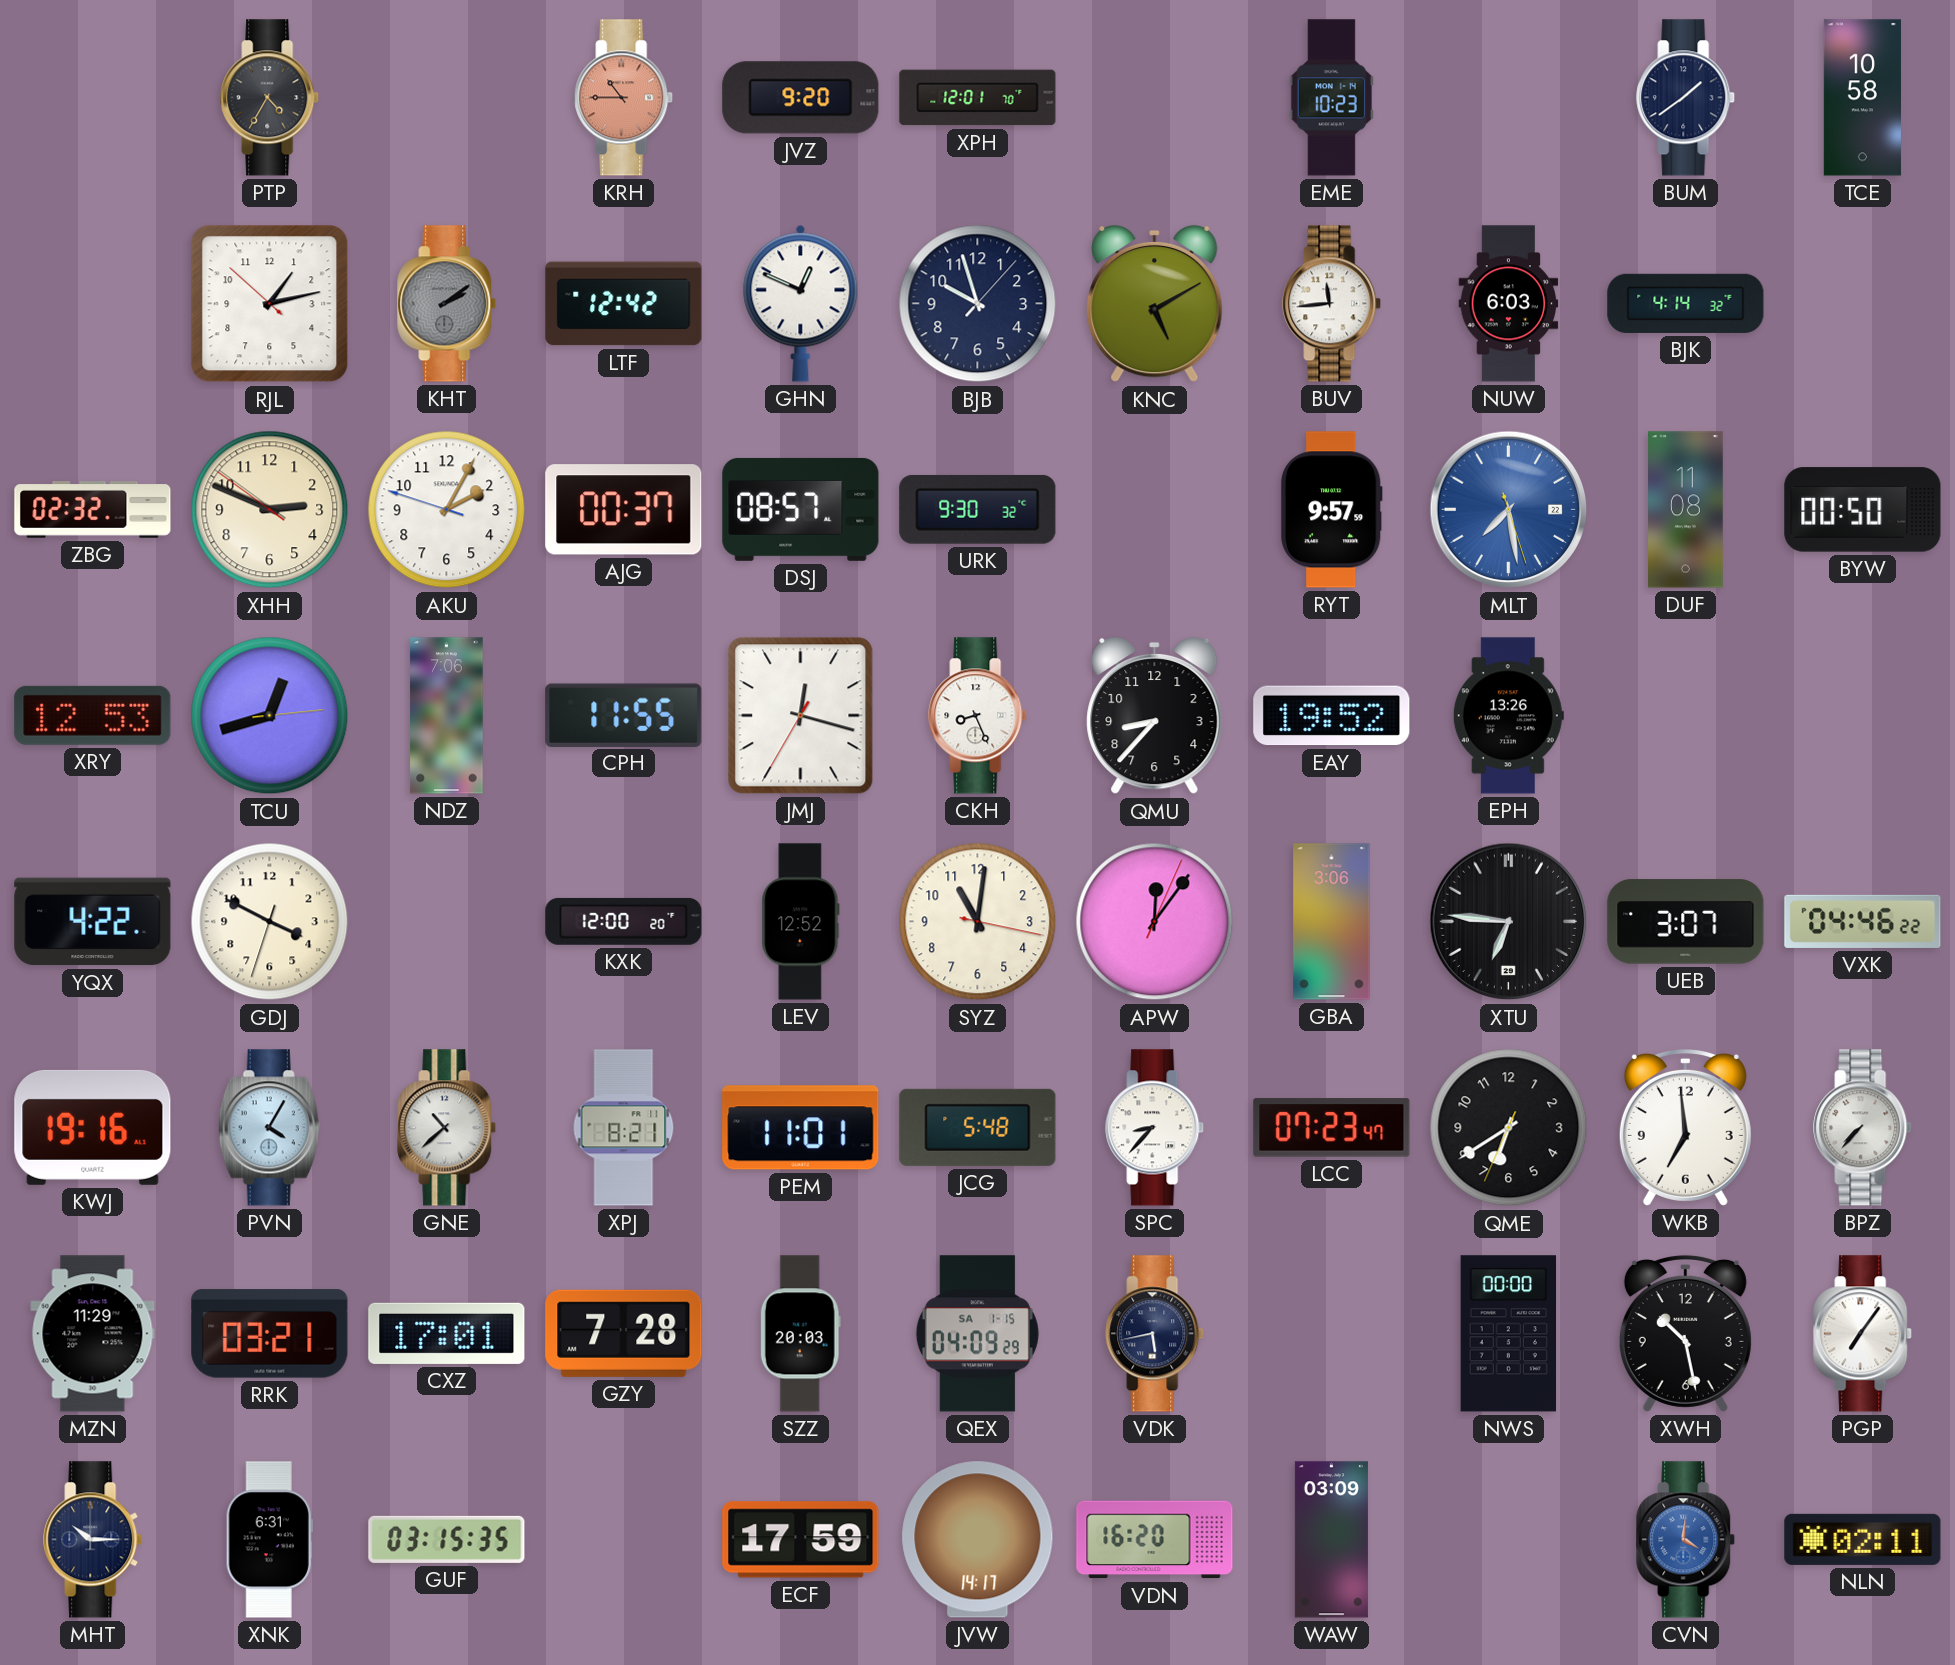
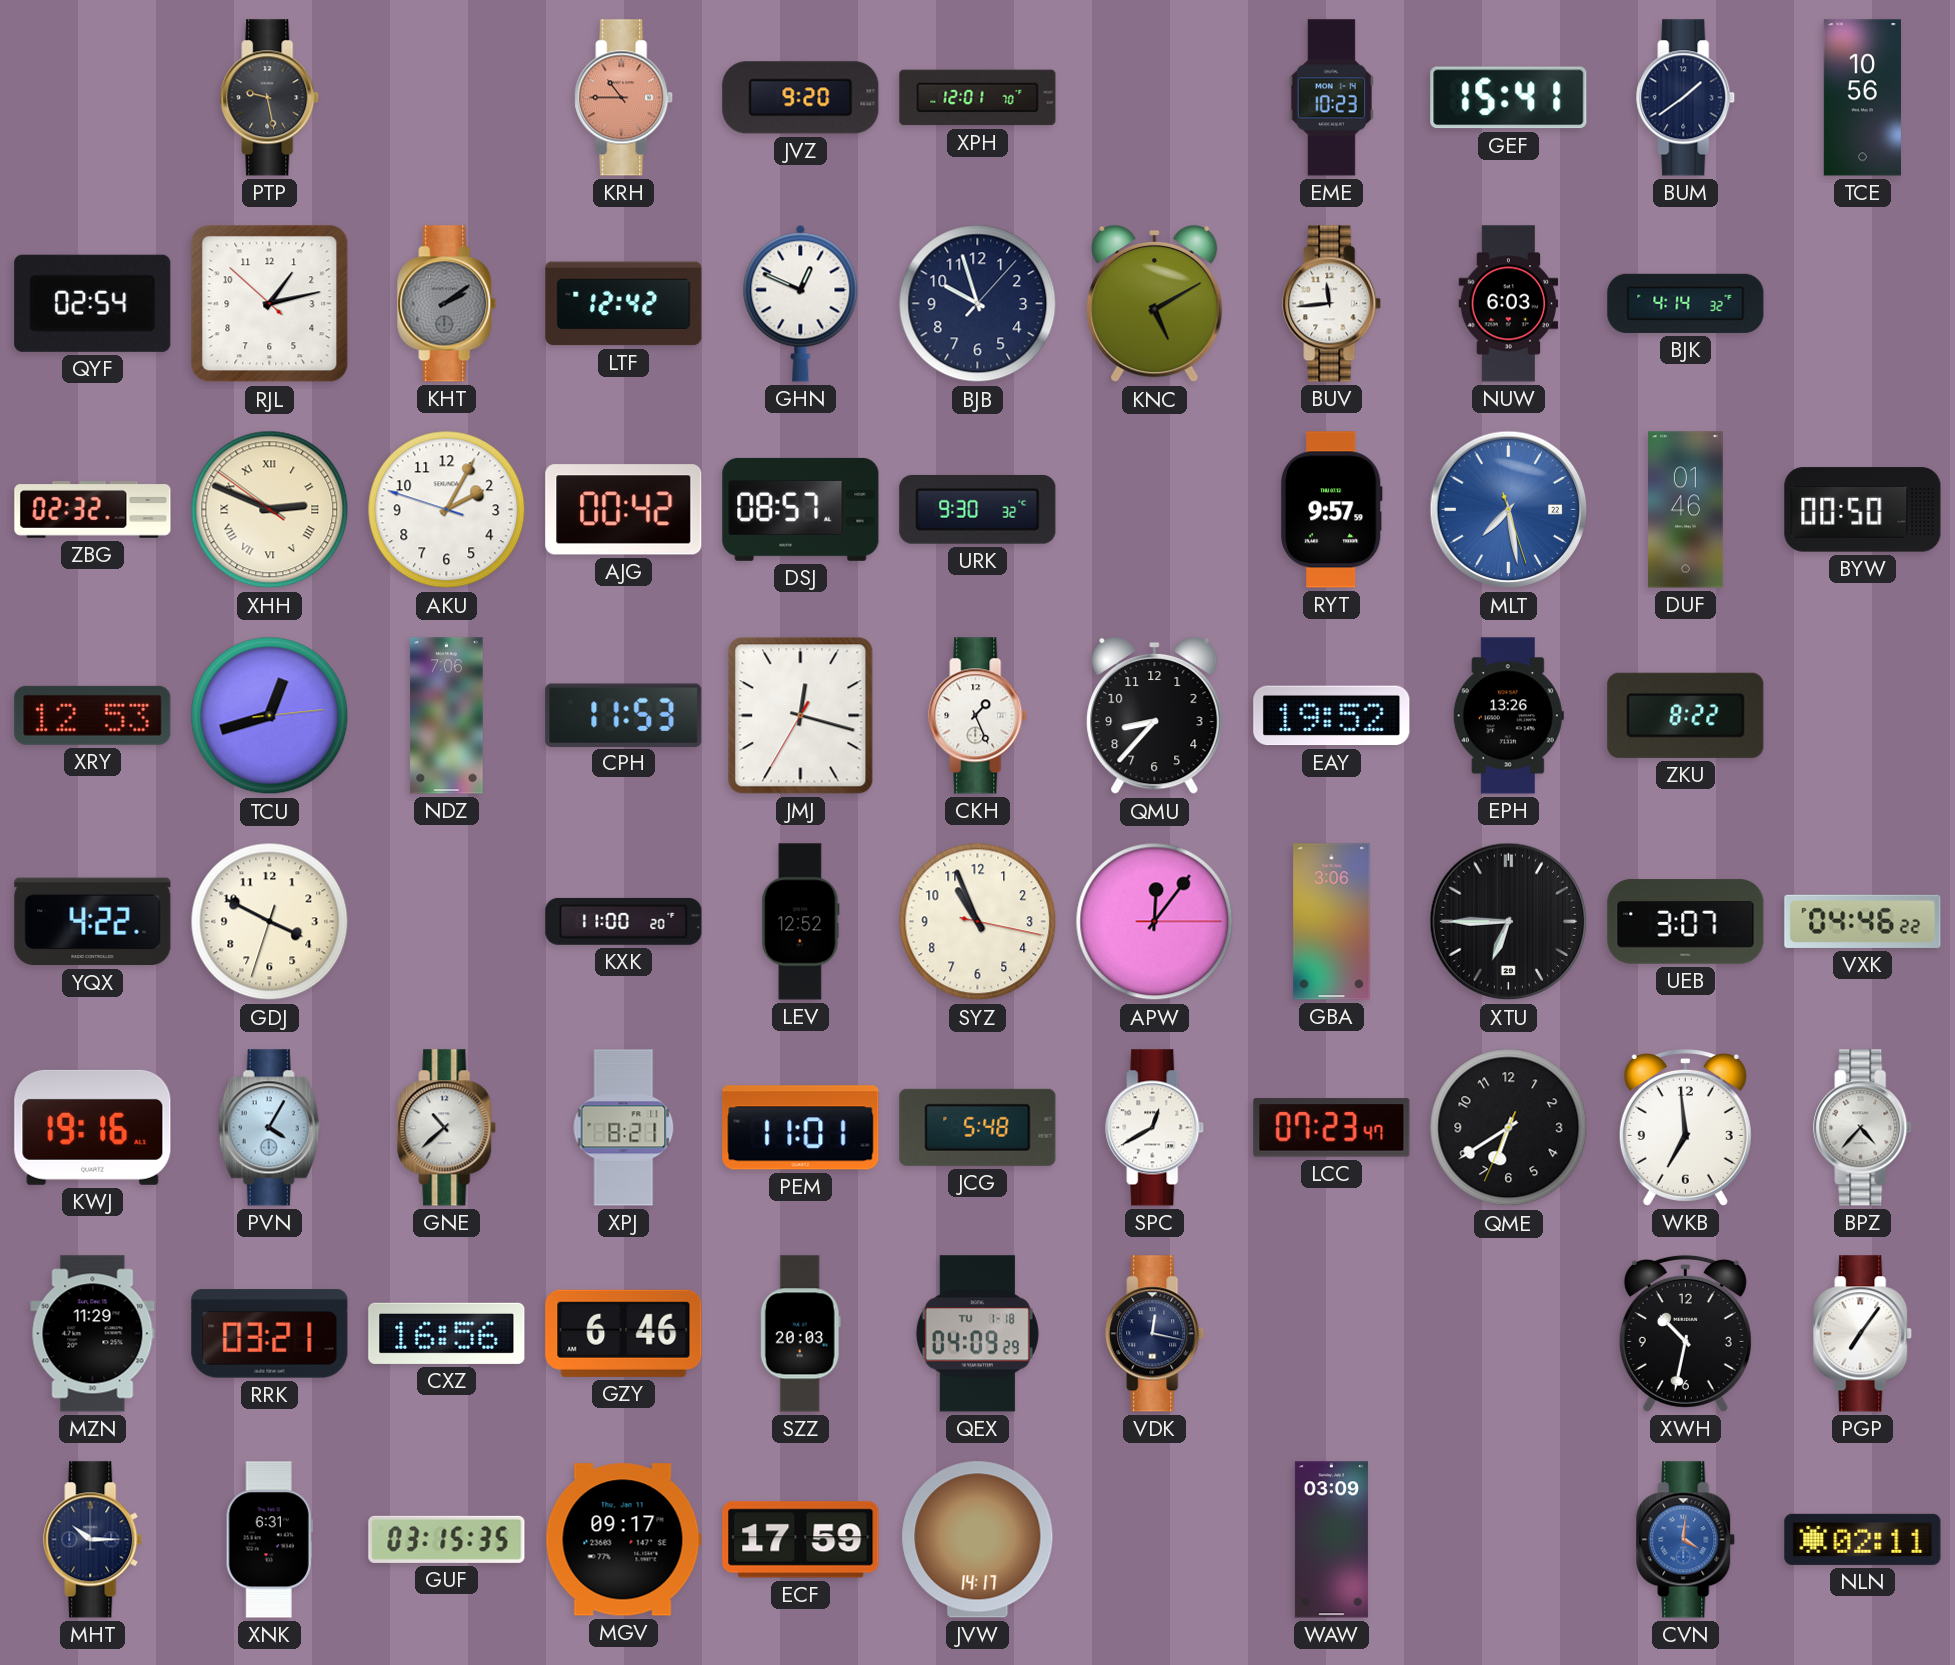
PTP: 4:35 -> 9:28 (270, 98)
GEF: none -> 15:41 (1509, 98)
TCE: 10:58 -> 10:56 (1862, 98)
QYF: none -> 02:54 (93, 303)
XHH numerals: Arabic -> Roman (270, 510)
AJG: 00:37 -> 00:42 (624, 510)
DUF: 11:08 -> 01:46 (1686, 510)
CPH: 11:55 -> 11:53 (624, 715)
CKH: 8:26 -> 1:26 (978, 716)
ZKU: none -> 8:22 (1686, 715)
KXK: 12:00 -> 11:00 (624, 921)
SYZ: 11:01 -> 10:56 (978, 922)
APW: 12:06:04 -> 12:06:15 (1155, 922)
XTU: 6:46 -> 6:45 (1509, 922)
SPC: 8:37 -> 12:40 (1155, 1128)
BPZ: 7:37 -> 4:37 (1863, 1128)
CXZ: 17:01 -> 16:56 (447, 1333)
GZY: 7:28 -> 6:46 (624, 1333)
QEX date: SA 1-15 -> TU 1-18 (977, 1334)
VDK: 5:43 -> 12:17 (1155, 1334)
NWS: 00:00 -> none (1509, 1334)
XWH: 10:28 -> 10:32 (1685, 1333)
MGV: none -> 09:17 (623, 1540)
VDN: 16:20 -> none (1155, 1540)
